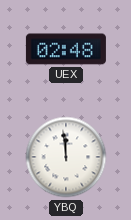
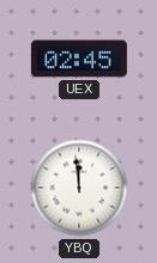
UEX: 02:48 -> 02:45 (79, 59)
